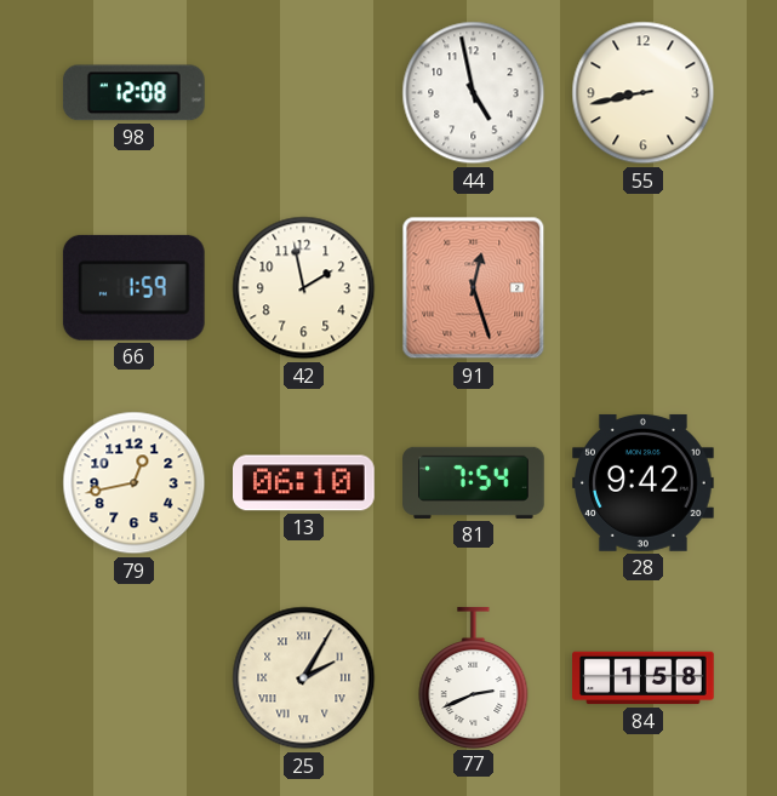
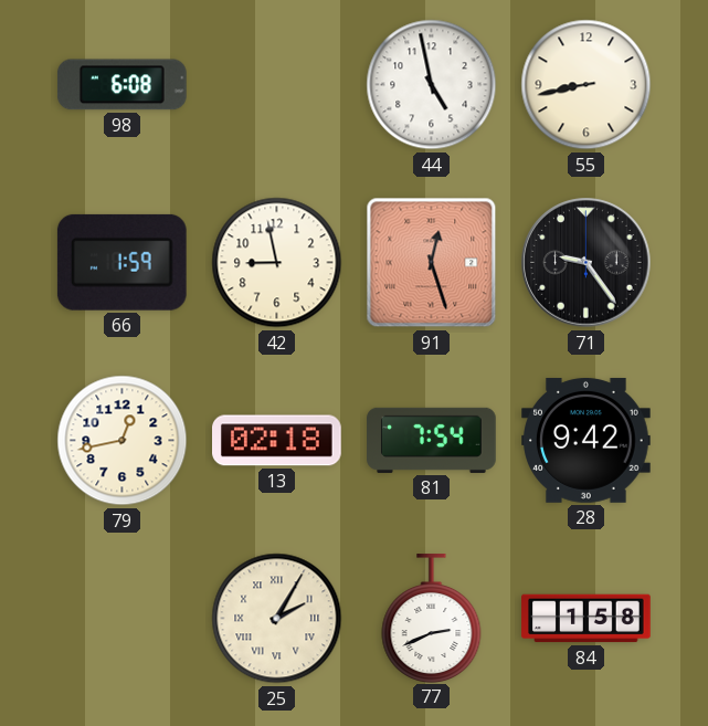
98: 12:08 -> 6:08 (121, 85)
42: 1:58 -> 8:58 (277, 263)
71: none -> 9:24 (587, 263)
13: 06:10 -> 02:18 (277, 441)
